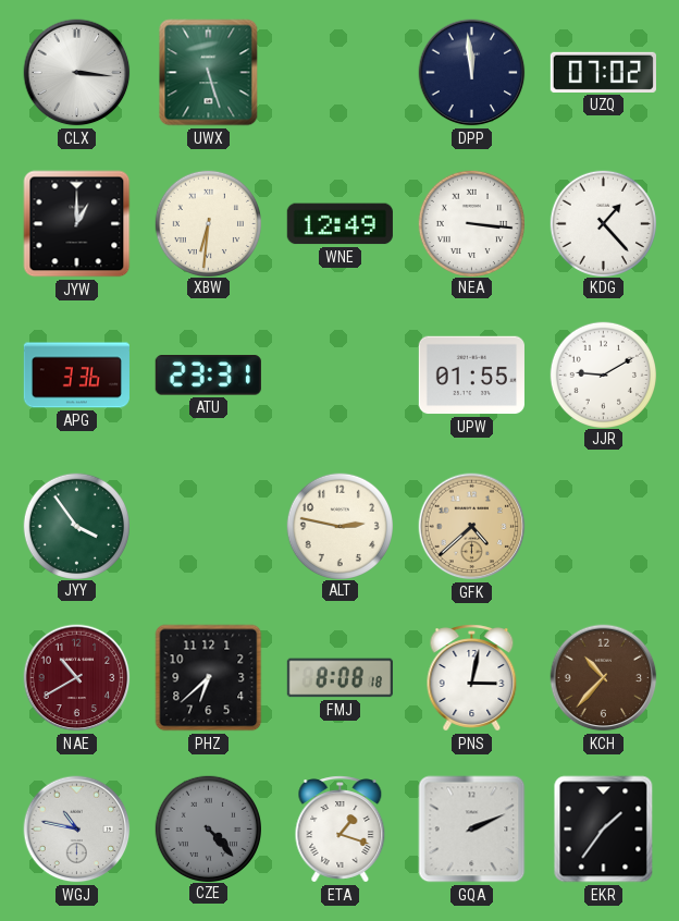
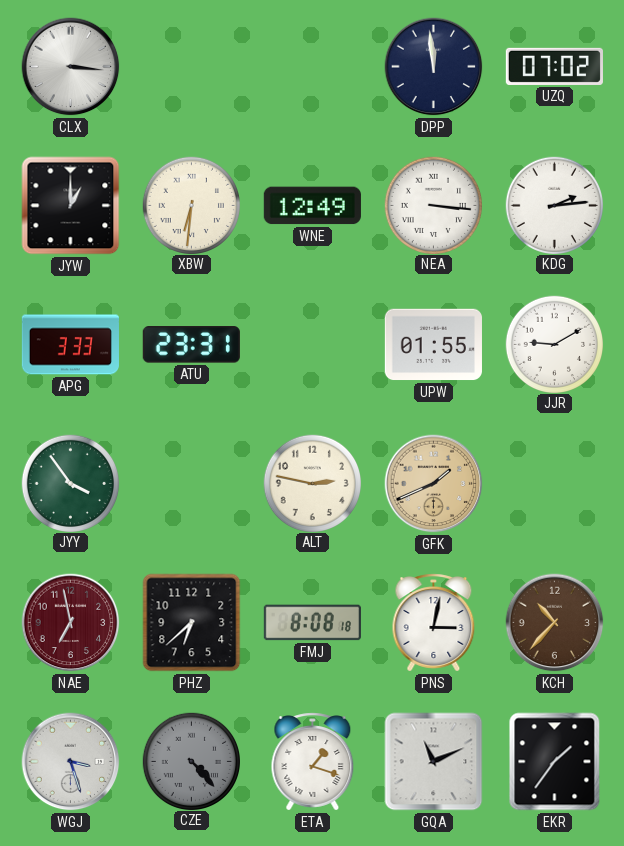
UWX: 5:27 -> none (209, 73)
KDG: 1:23 -> 2:14 (554, 205)
APG: 3:36 -> 3:33 (70, 345)
GFK: 4:38 -> 1:41 (434, 484)
NAE: 10:40 -> 6:58 (71, 623)
WGJ: 10:47 -> 3:27 (71, 762)
GQA: 2:11 -> 11:11 (434, 762)
